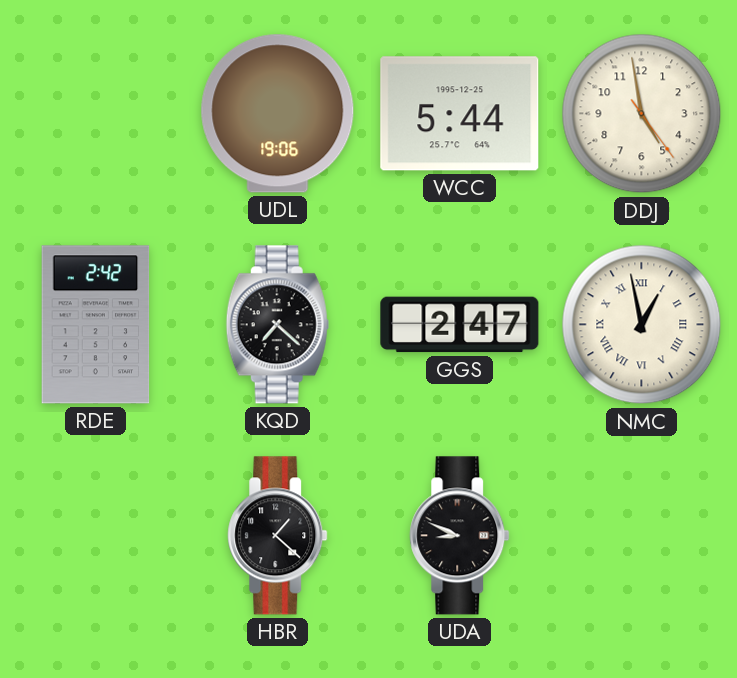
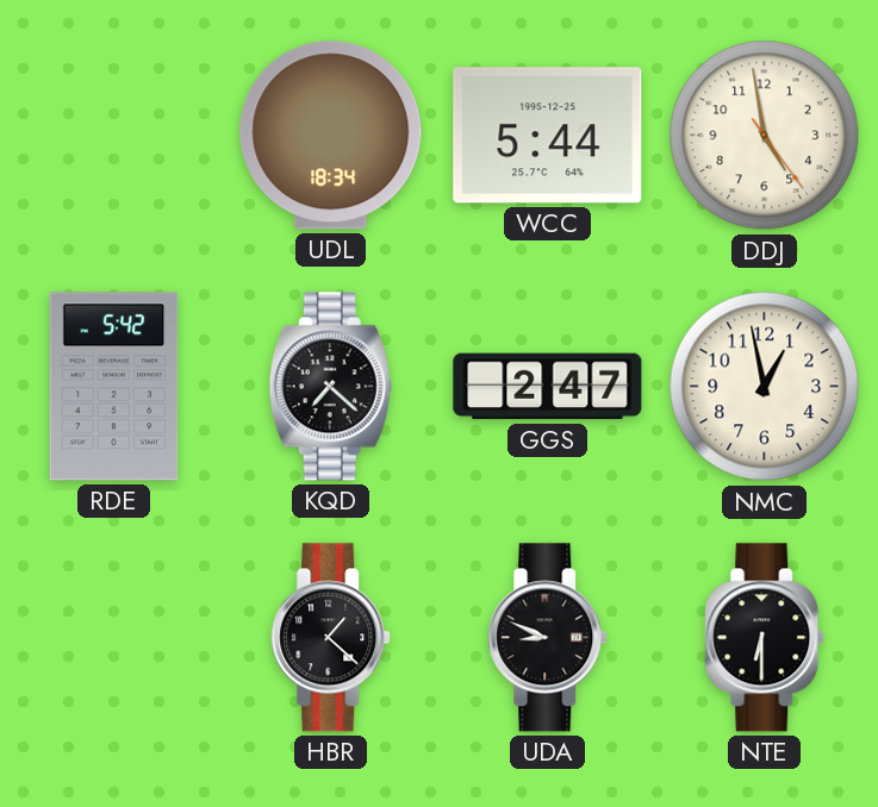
UDL: 19:06 -> 18:34 (331, 136)
RDE: 2:42 -> 5:42 (114, 387)
NMC numerals: Roman -> Arabic (765, 387)
NTE: none -> 6:30 (765, 638)
